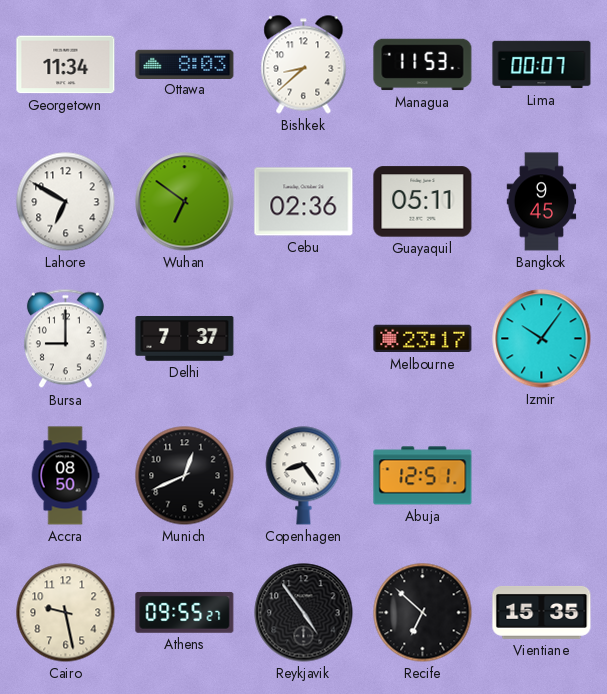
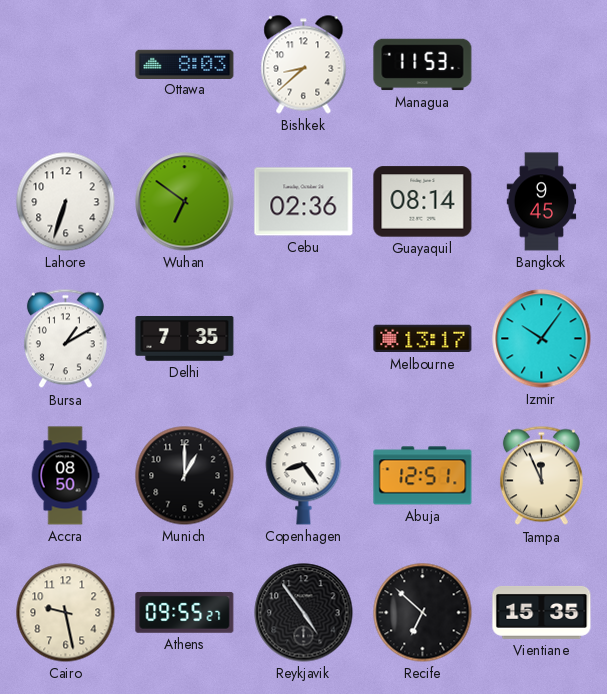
Georgetown: 11:34 -> none (66, 65)
Lima: 00:07 -> none (542, 65)
Lahore: 6:50 -> 6:33 (66, 202)
Guayaquil: 05:11 -> 08:14 (423, 202)
Bursa: 9:00 -> 1:10 (65, 339)
Delhi: 7:37 -> 7:35 (185, 339)
Melbourne: 23:17 -> 13:17 (423, 339)
Munich: 12:41 -> 1:00 (185, 476)
Tampa: none -> 11:56 (541, 476)
